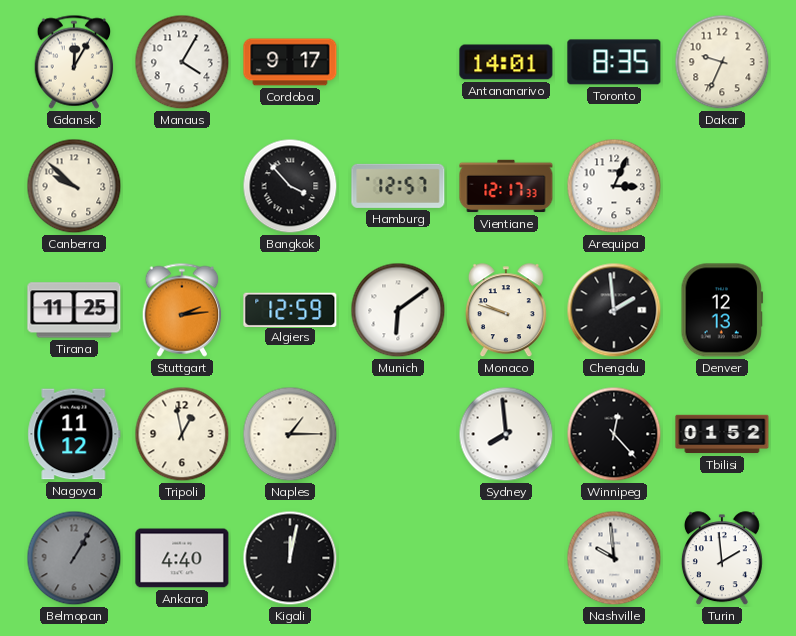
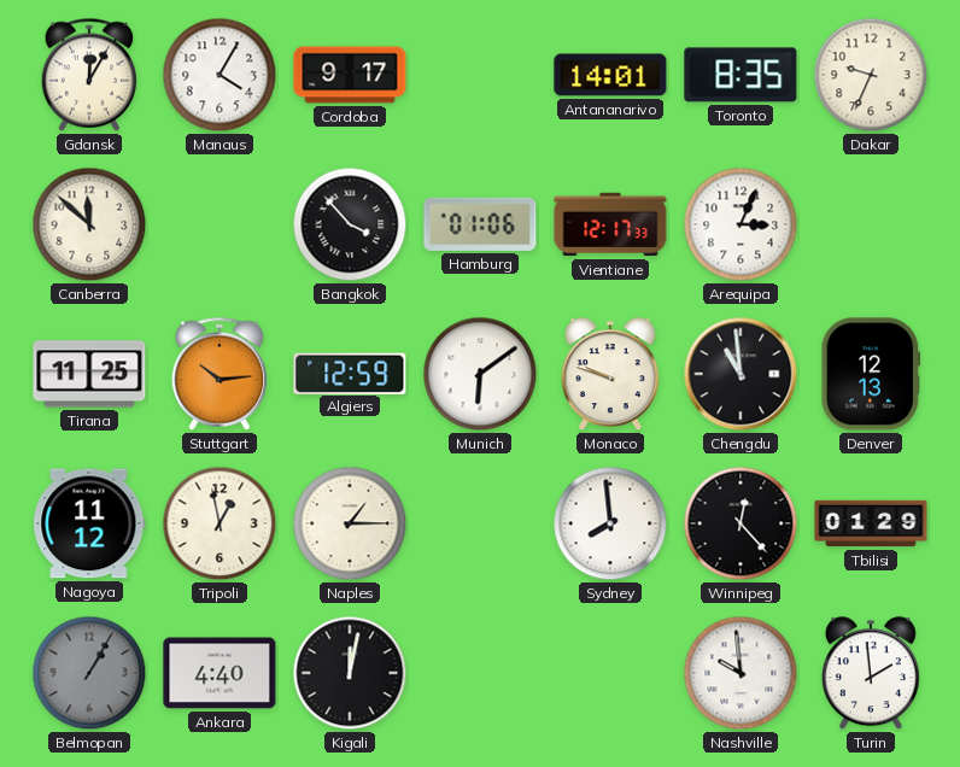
Canberra: 9:52 -> 11:52 (89, 224)
Hamburg: 12:57 -> 01:06 (480, 224)
Stuttgart: 2:14 -> 10:14 (219, 374)
Chengdu: 1:59 -> 10:59 (741, 374)
Tbilisi: 01:52 -> 01:29 (871, 523)
